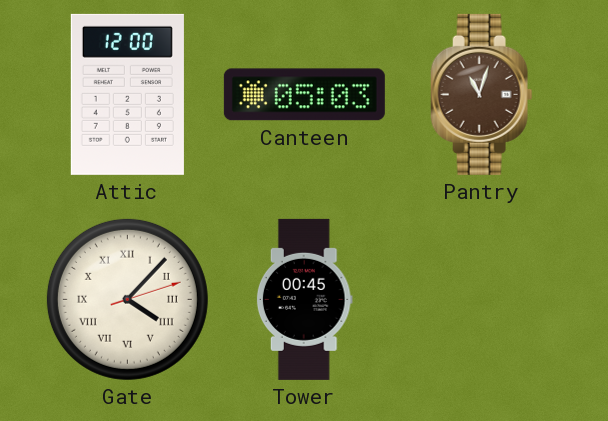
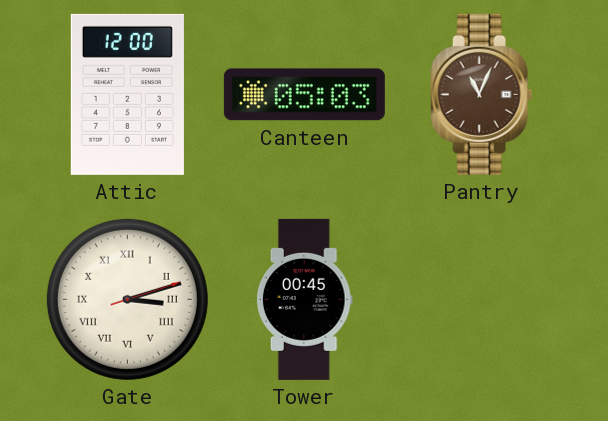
Pantry: 11:03 -> 11:04 (482, 94)
Gate: 4:07 -> 3:12 (127, 299)
